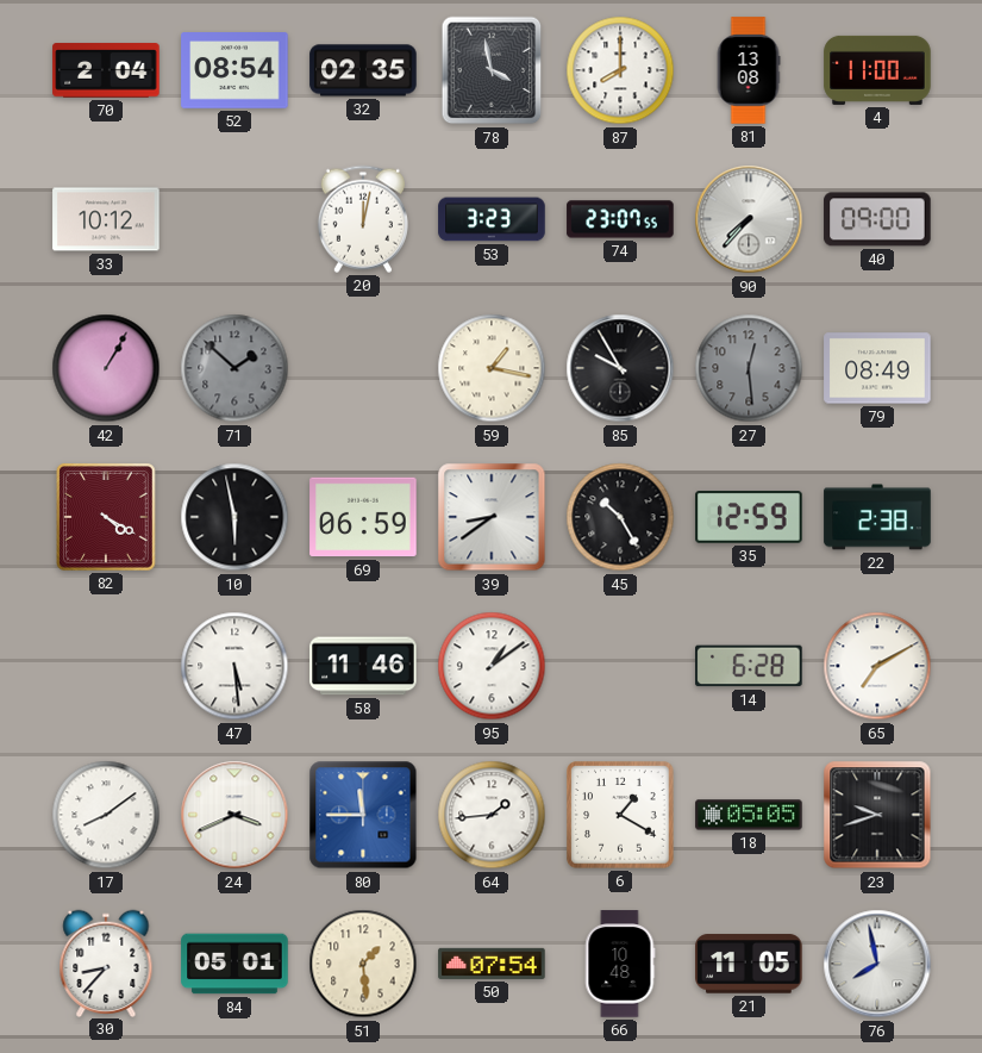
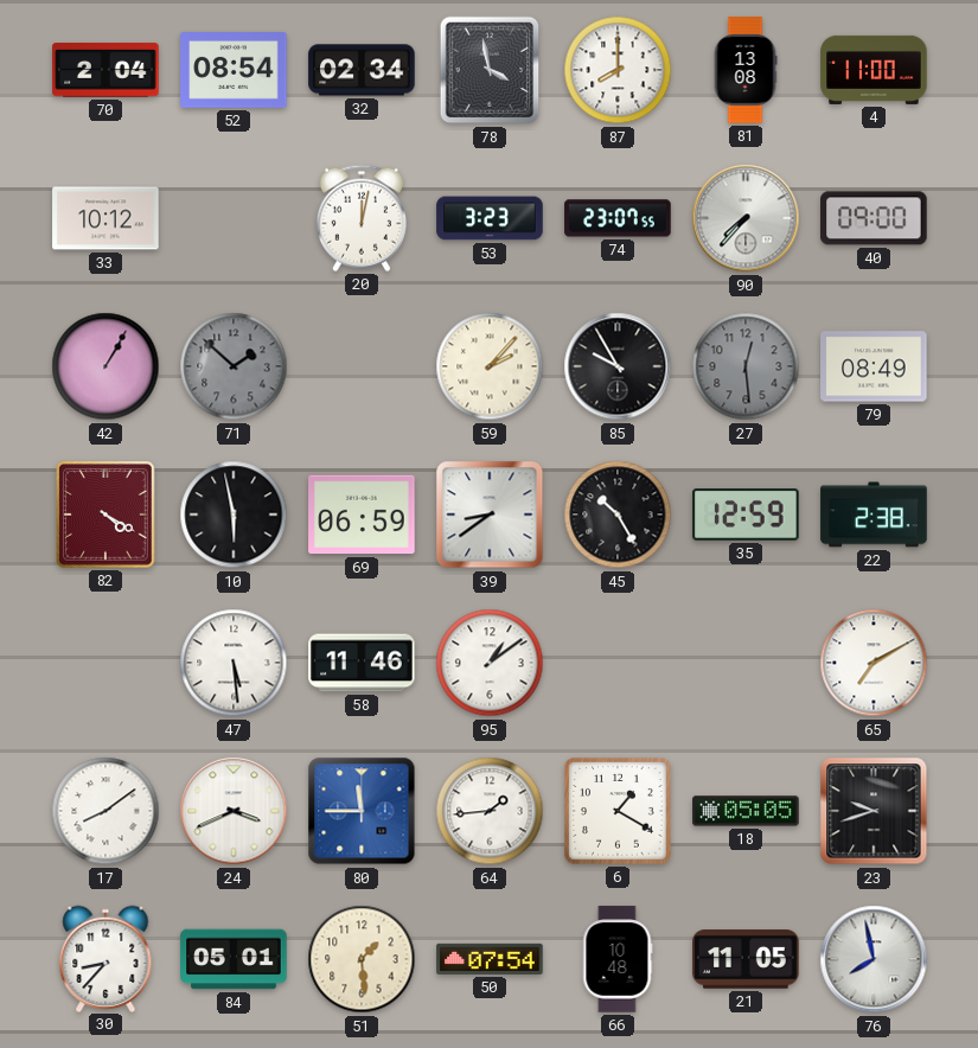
32: 02:35 -> 02:34 (362, 70)
59: 1:17 -> 2:07 (490, 366)
14: 6:28 -> none (749, 666)
